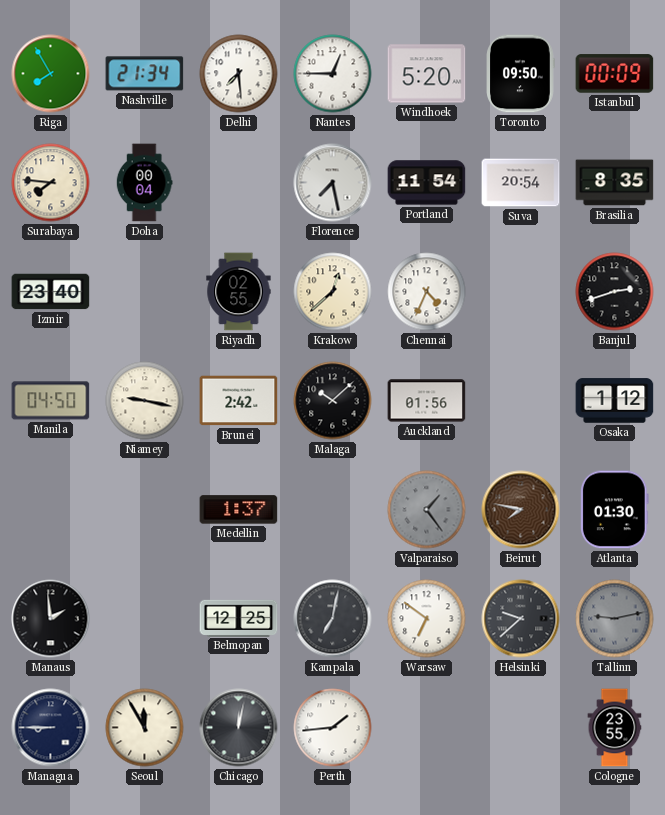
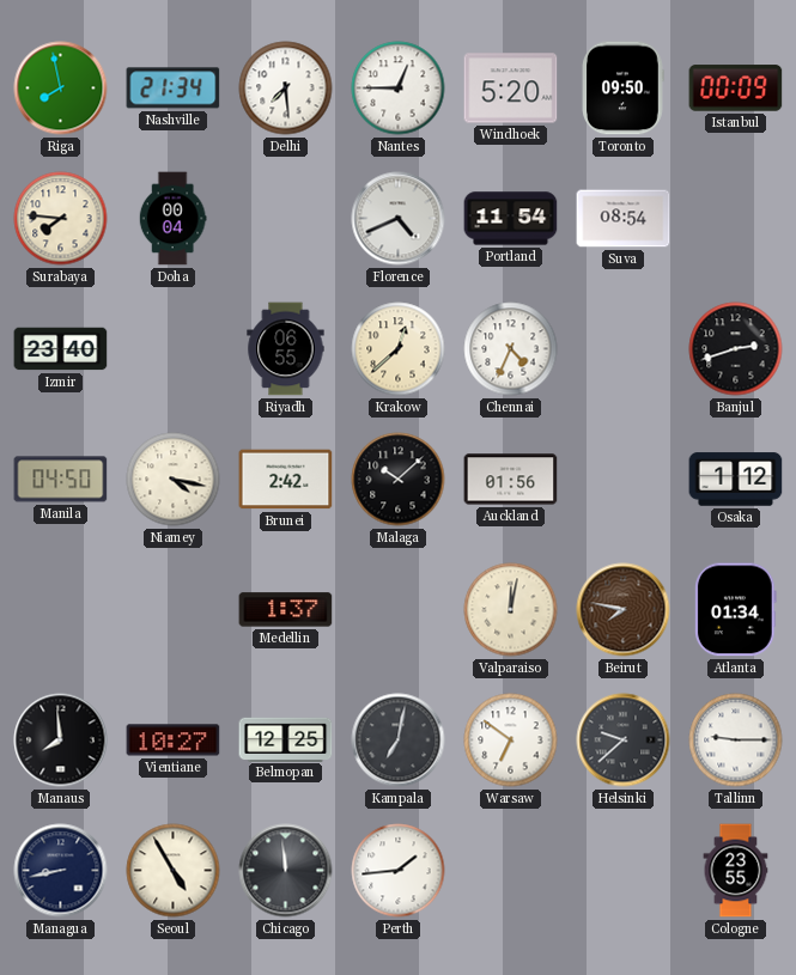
Riga: 7:55 -> 7:58 (61, 89)
Florence: 7:28 -> 4:41 (399, 219)
Suva: 20:54 -> 08:54 (624, 219)
Brasilia: 8:35 -> none (615, 183)
Riyadh: 02:55 -> 06:55 (286, 349)
Niamey: 9:17 -> 4:17 (174, 480)
Valparaiso: 1:24 -> 12:02 (511, 610)
Valparaiso dial: grey -> cream (511, 610)
Atlanta: 01:30 -> 01:34 (735, 610)
Manaus: 1:59 -> 7:59 (61, 741)
Vientiane: none -> 10:27 (174, 741)
Tallinn: 9:13 -> 9:15 (736, 741)
Tallinn dial: grey -> white (736, 741)
Managua: 8:45 -> 8:43 (61, 871)
Seoul: 11:55 -> 4:55 (174, 871)
Chicago: 12:02 -> 11:59 (286, 871)
